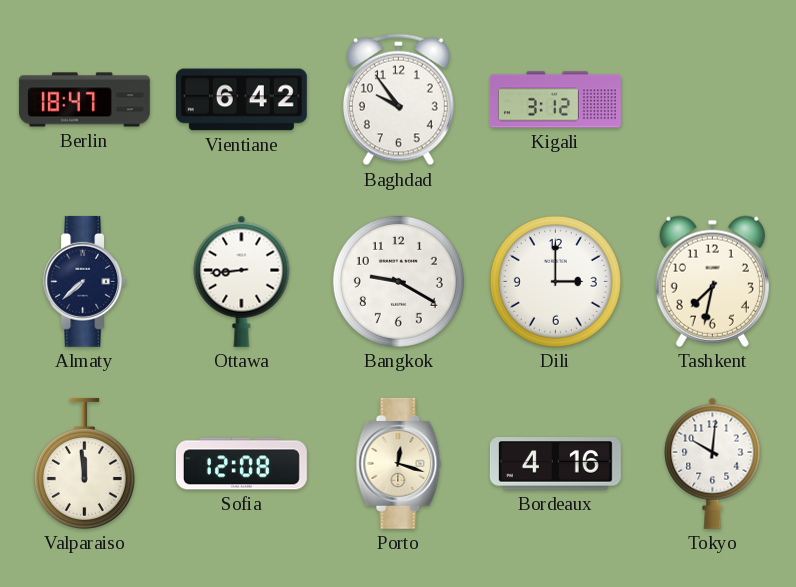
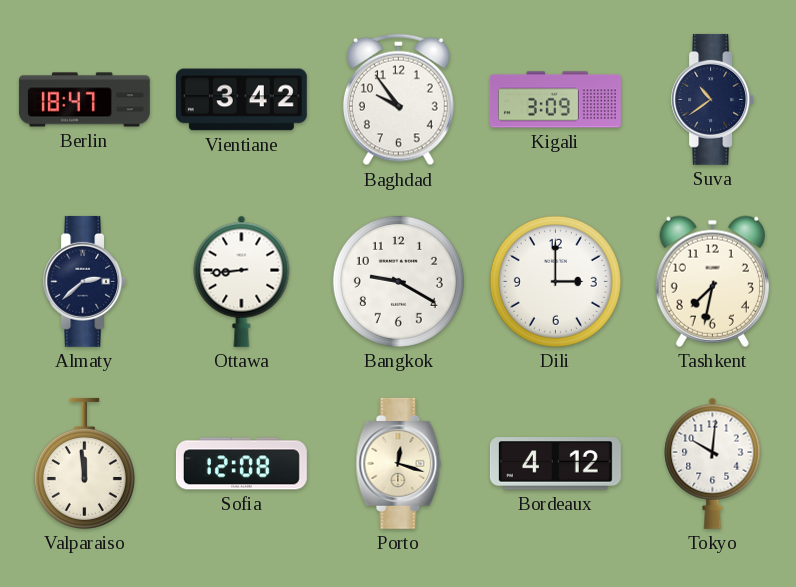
Vientiane: 6:42 -> 3:42 (241, 100)
Kigali: 3:12 -> 3:09 (555, 100)
Suva: none -> 10:39 (713, 99)
Almaty: 7:38 -> 2:38 (85, 281)
Bordeaux: 4:16 -> 4:12 (555, 464)
